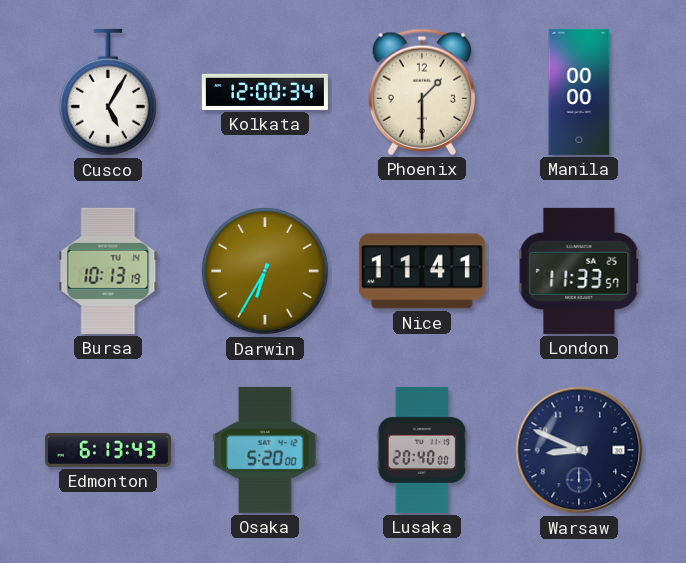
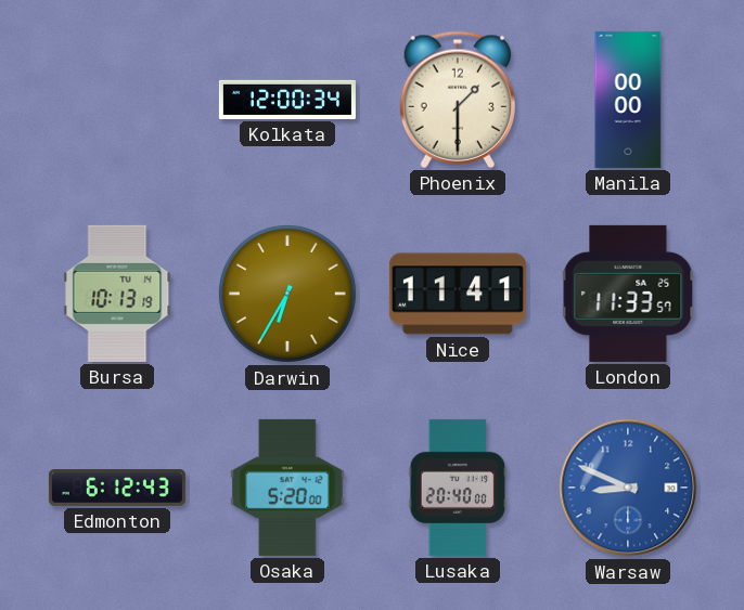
Cusco: 5:05 -> none (108, 92)
Edmonton: 6:13 -> 6:12 (117, 488)
Warsaw dial: navy -> blue (628, 488)
